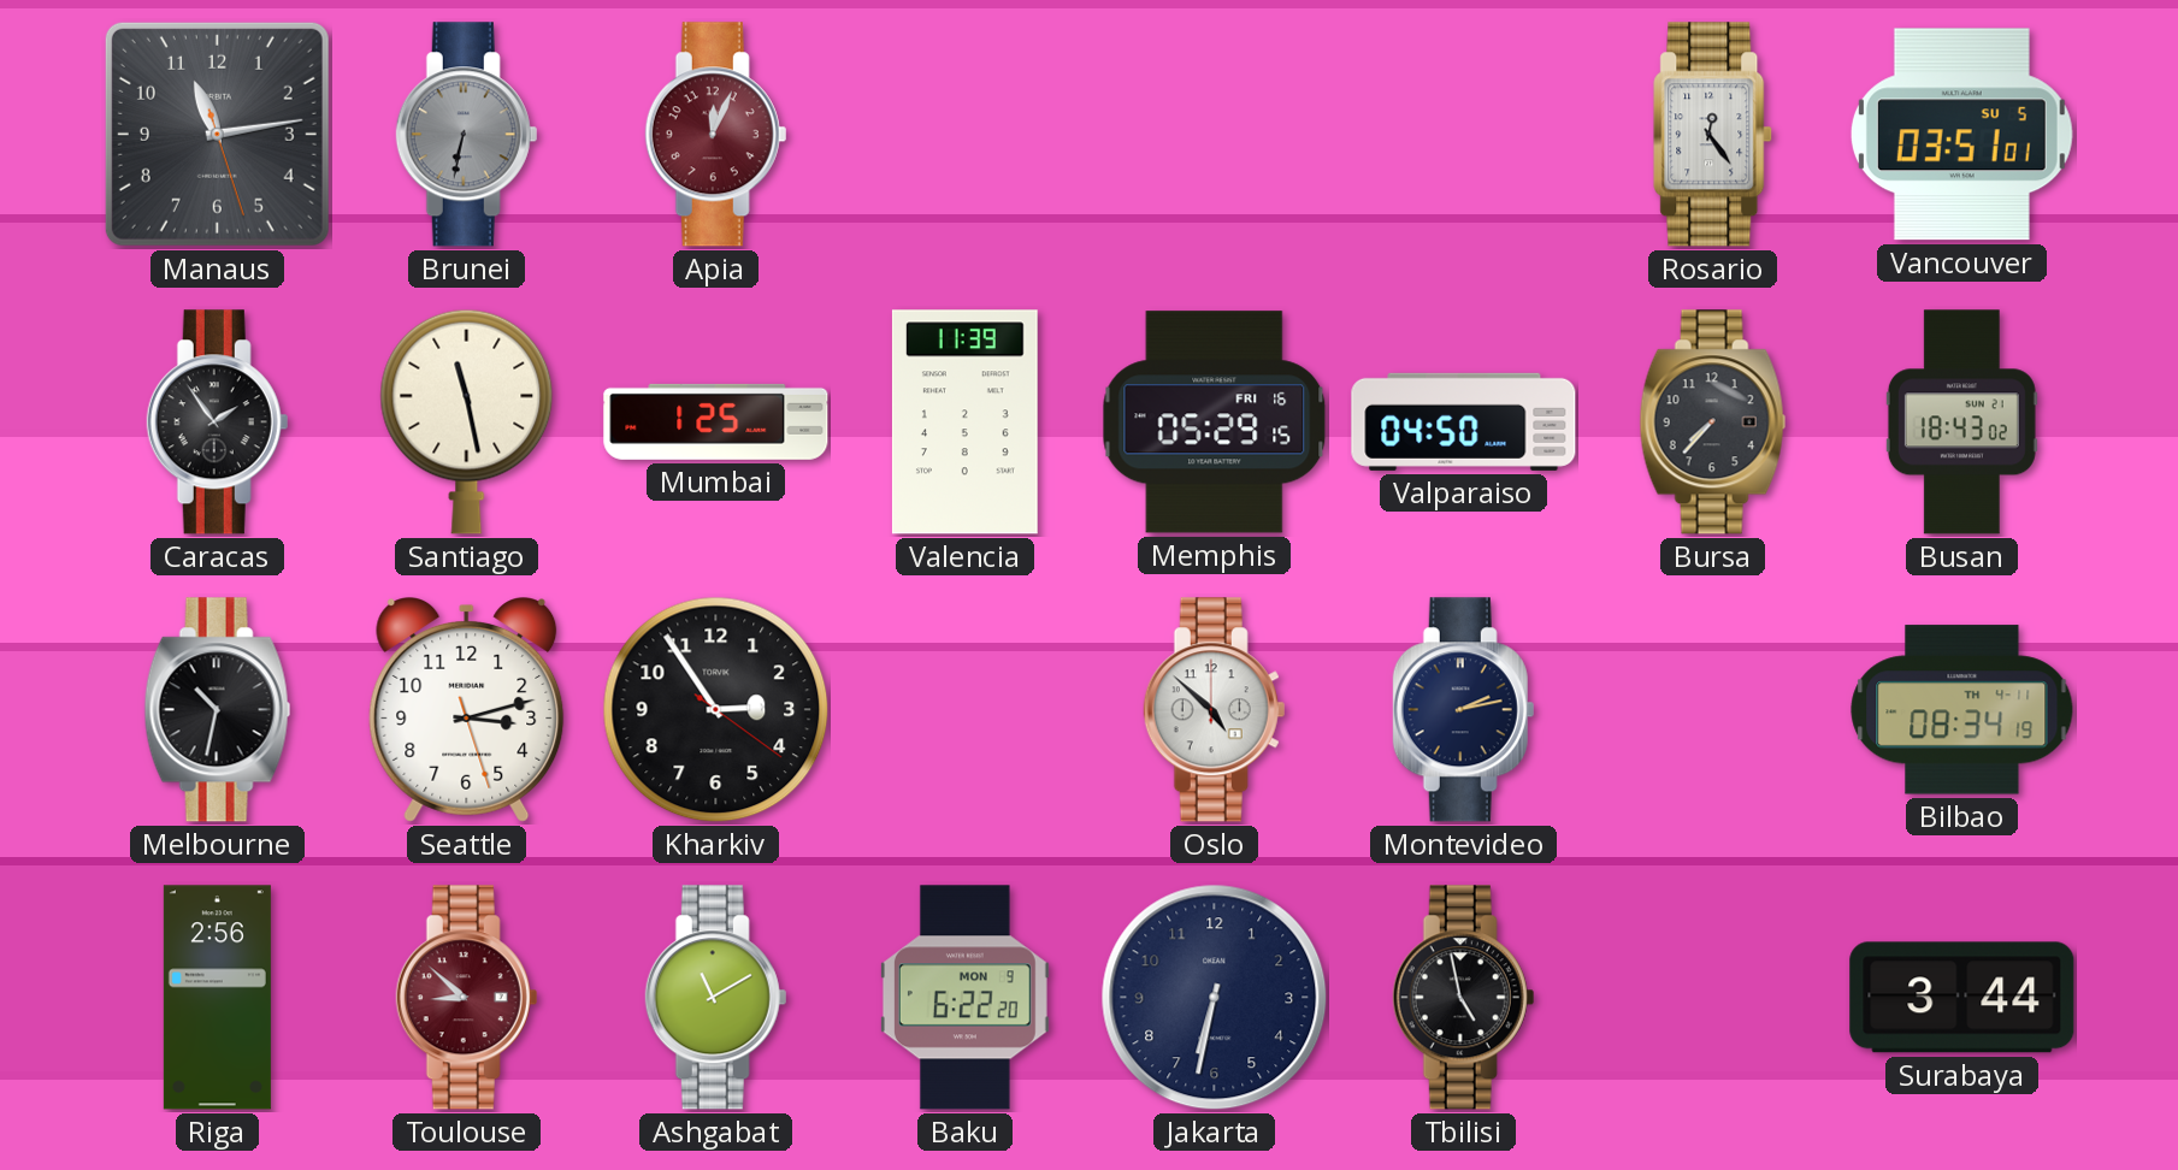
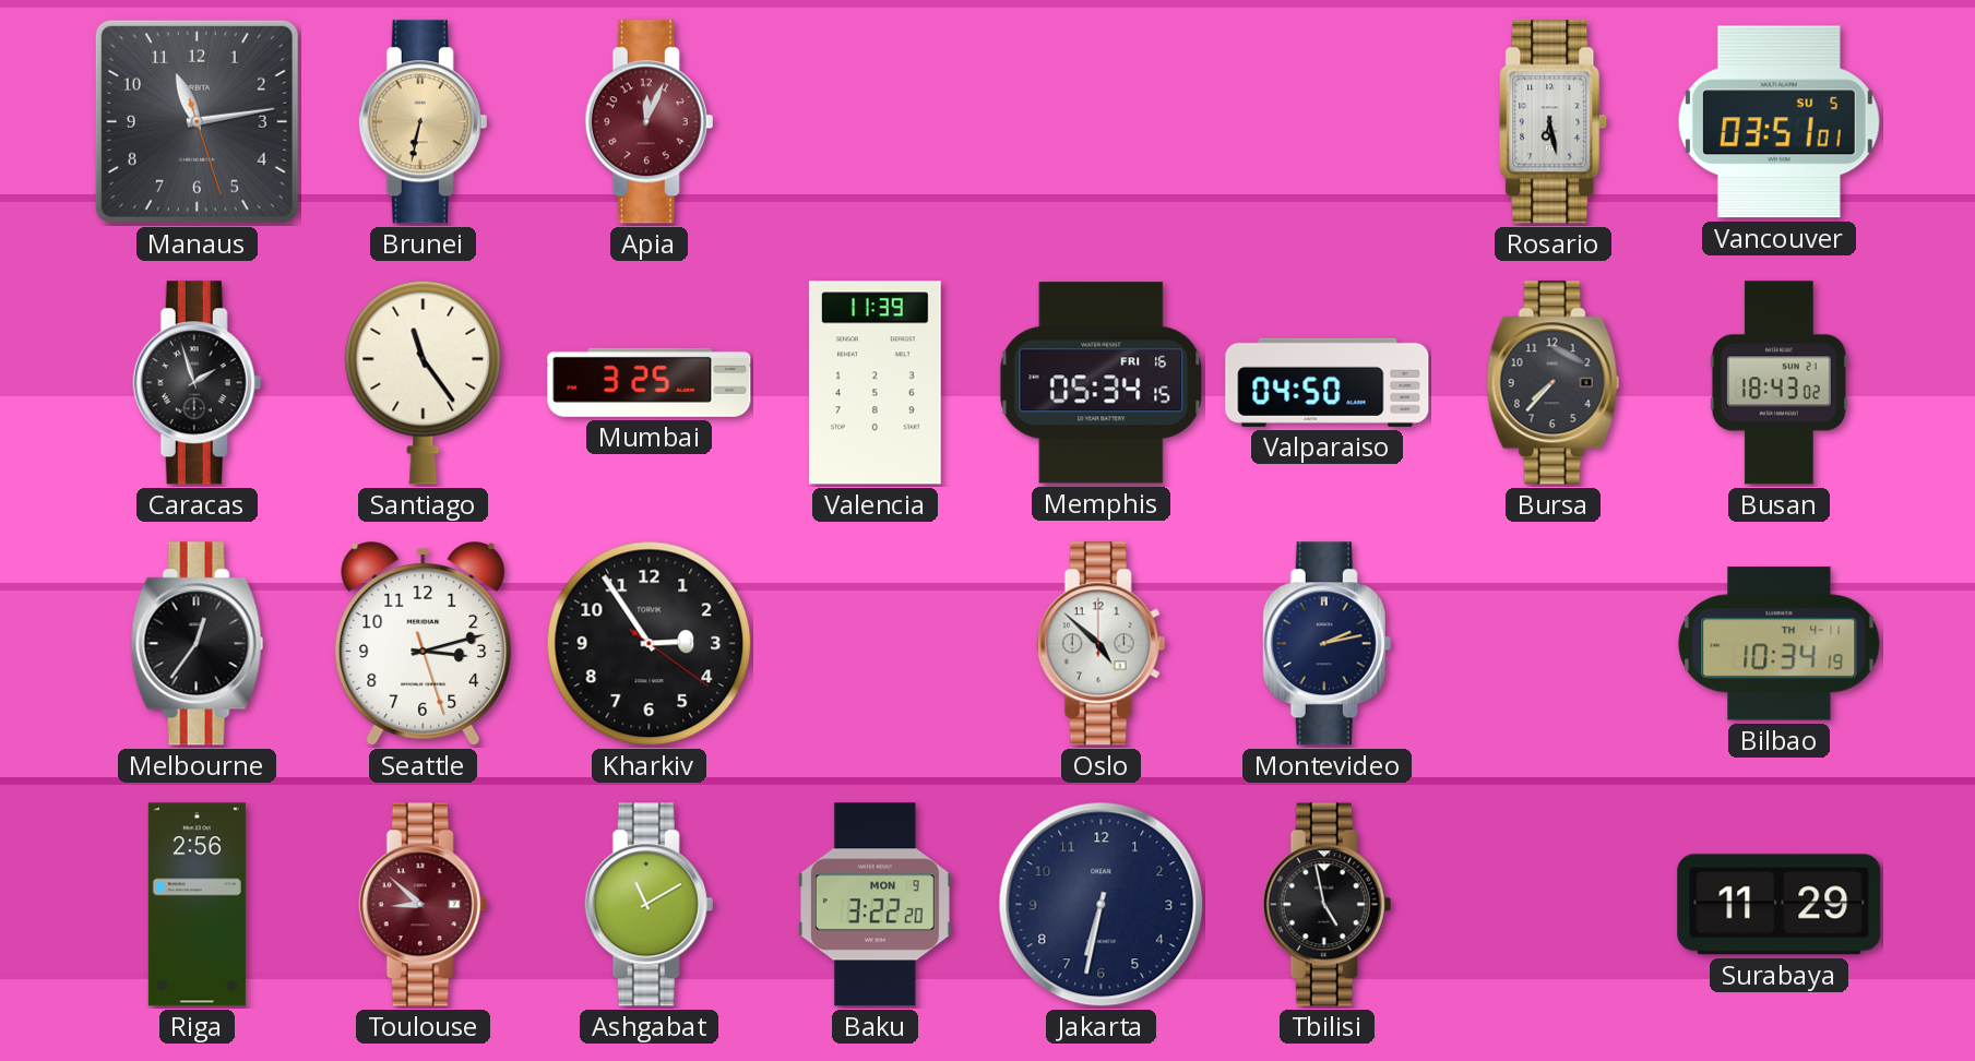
Brunei dial: grey -> champagne (424, 122)
Rosario: 12:24 -> 6:28 (1554, 122)
Caracas: 1:54 -> 1:57 (198, 383)
Santiago: 11:28 -> 11:24 (424, 382)
Mumbai: 1:25 -> 3:25 (650, 382)
Memphis: 05:29 -> 05:34 (1102, 383)
Melbourne: 10:32 -> 12:36 (198, 644)
Bilbao: 08:34 -> 10:34 (1780, 644)
Baku: 6:22 -> 3:22 (875, 905)
Surabaya: 3:44 -> 11:29 (1780, 905)
